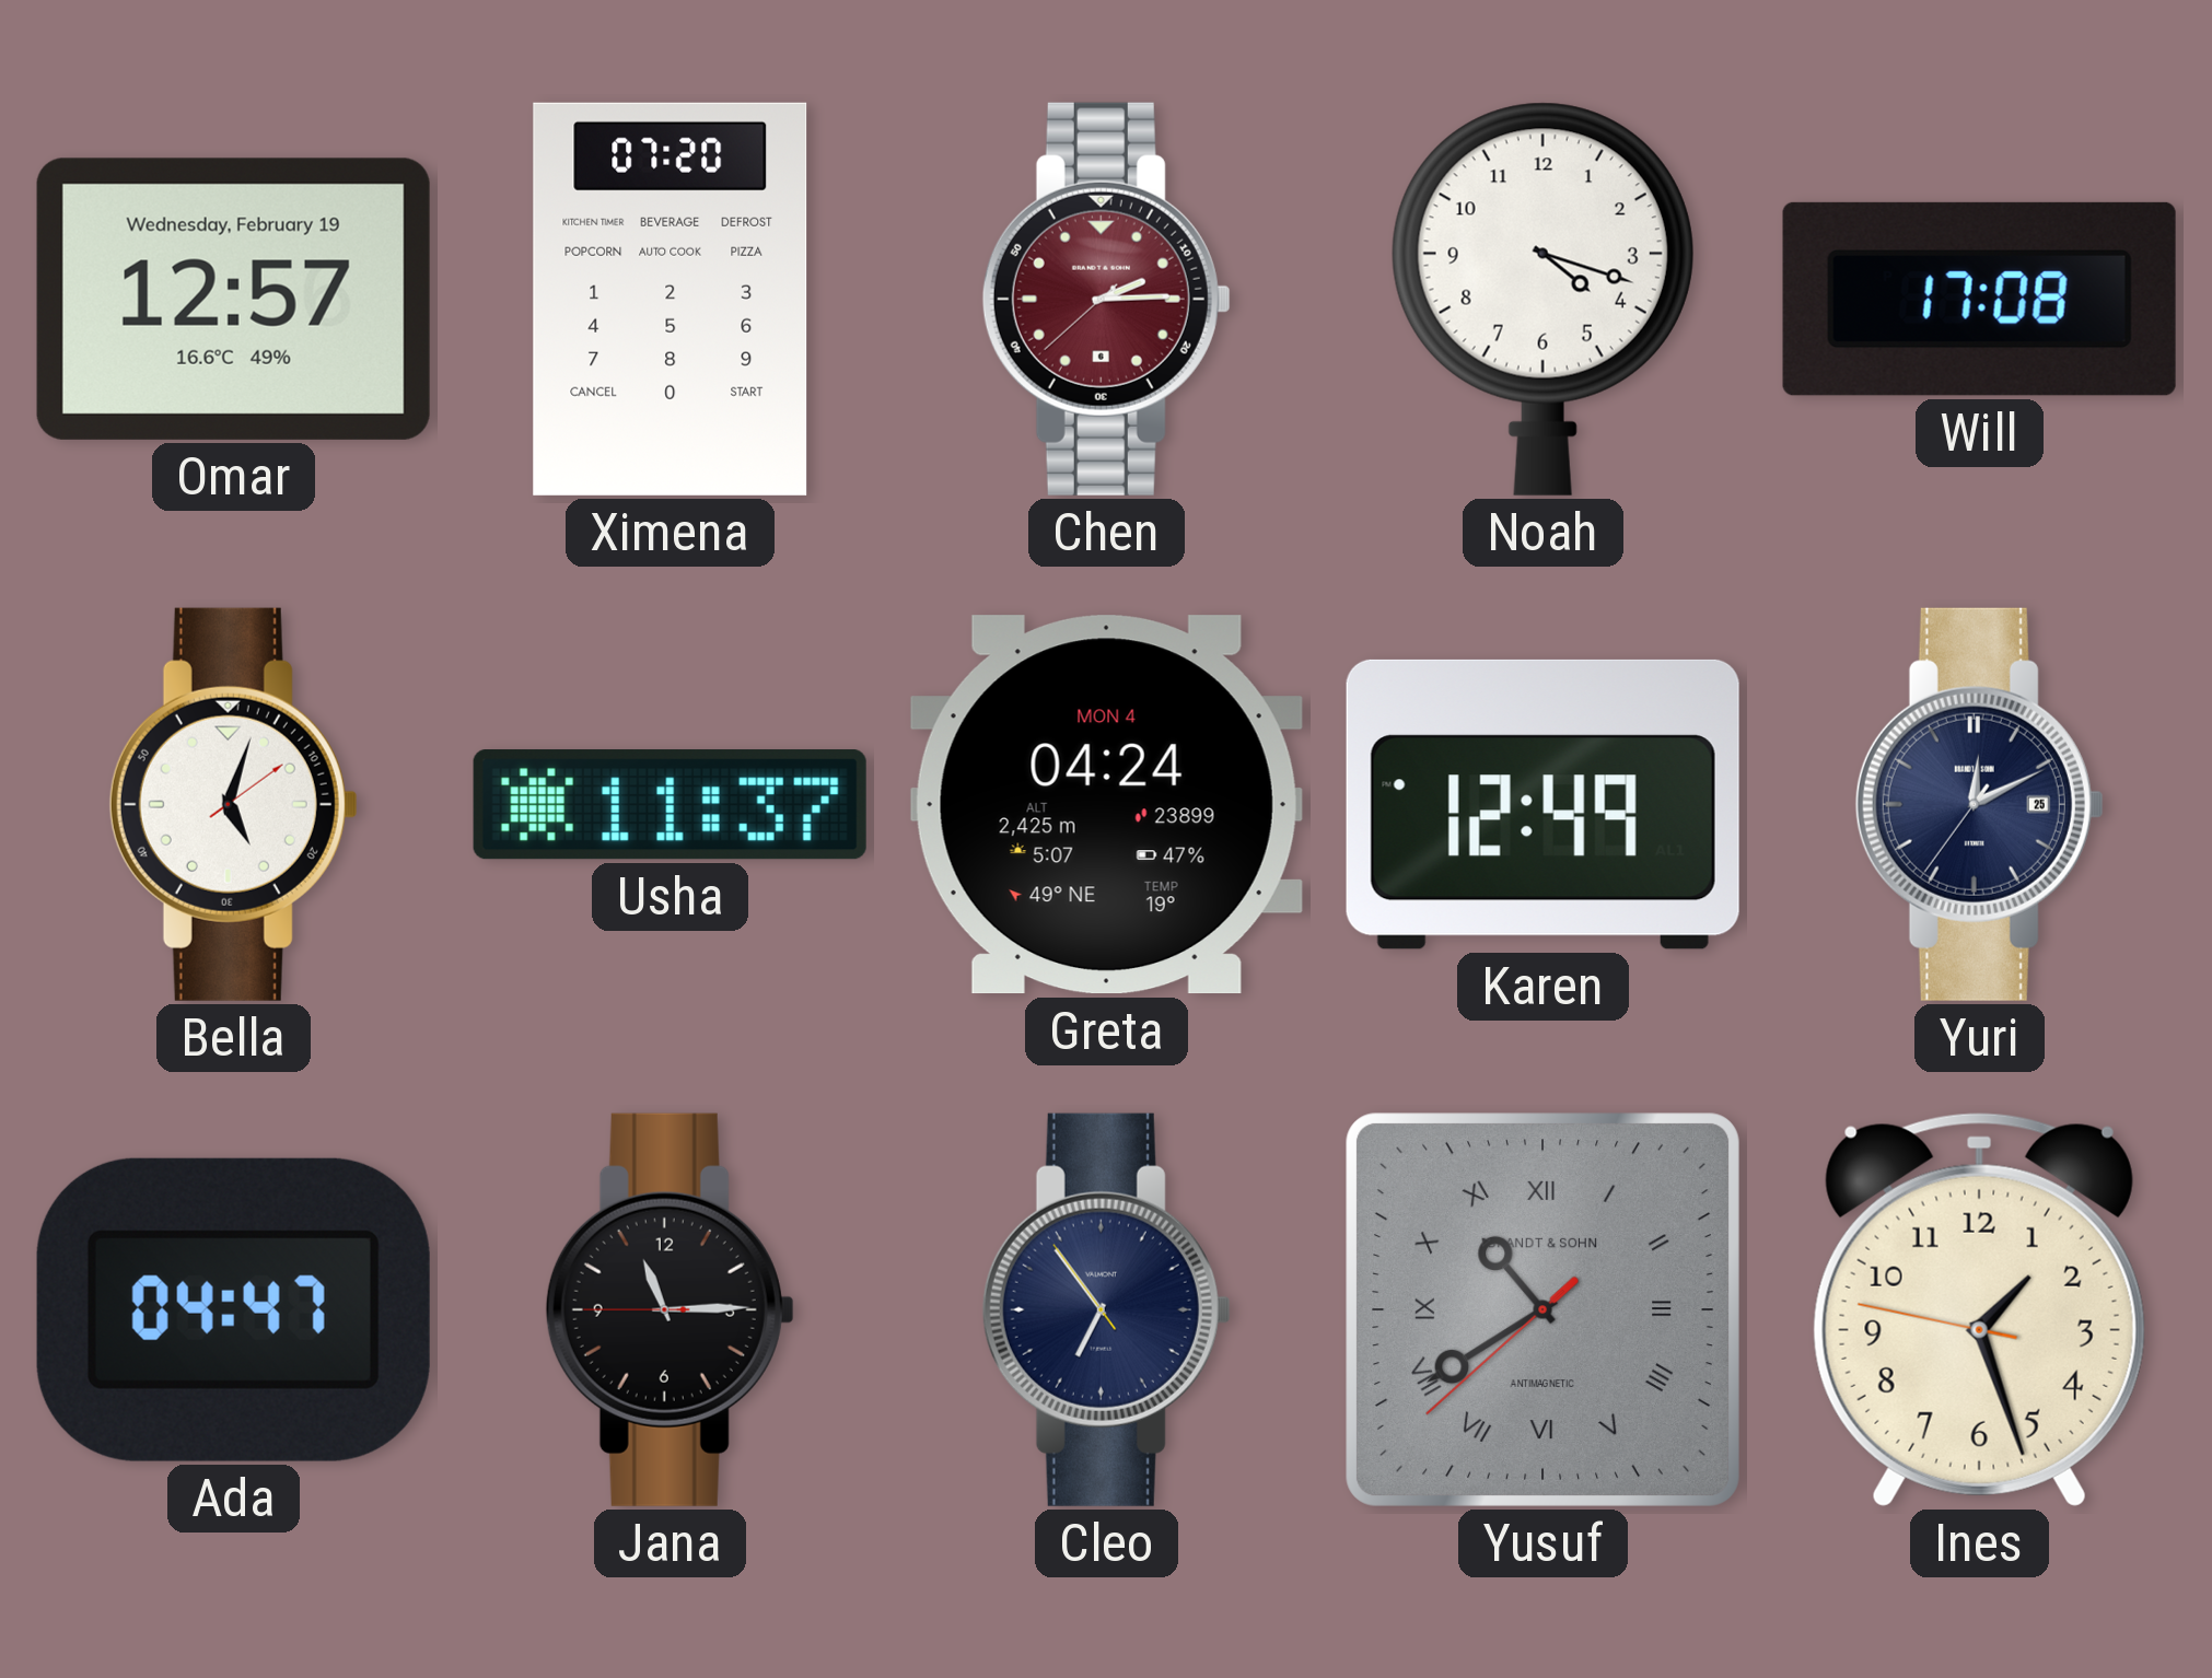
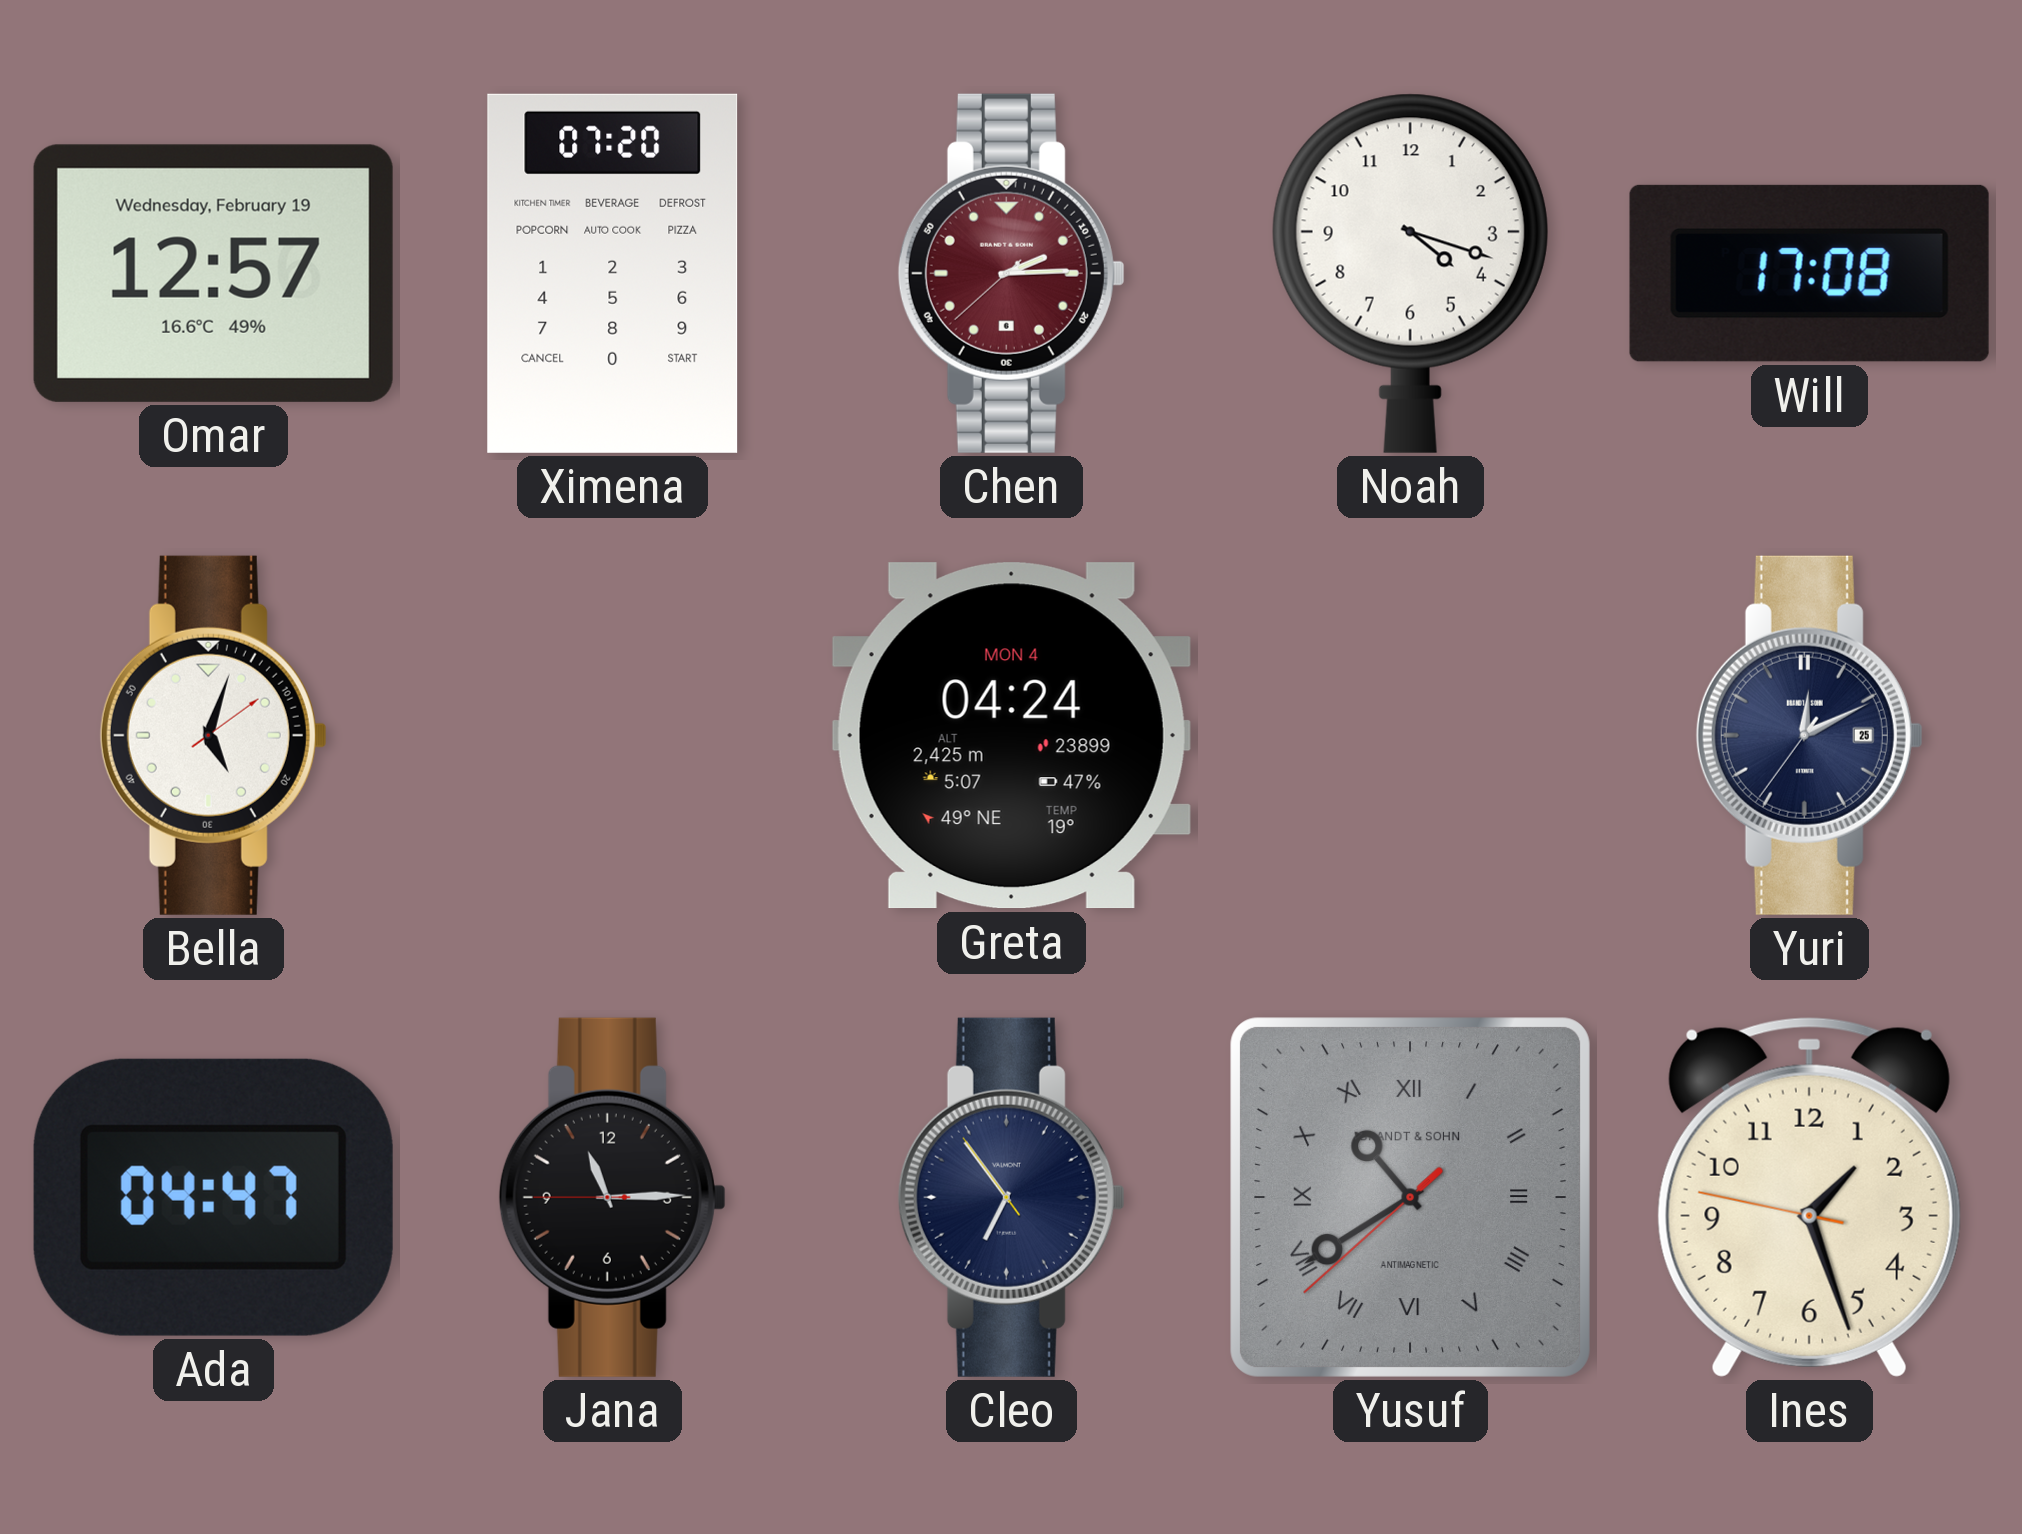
Usha: 11:37 -> none (670, 805)
Karen: 12:49 -> none (1542, 804)
